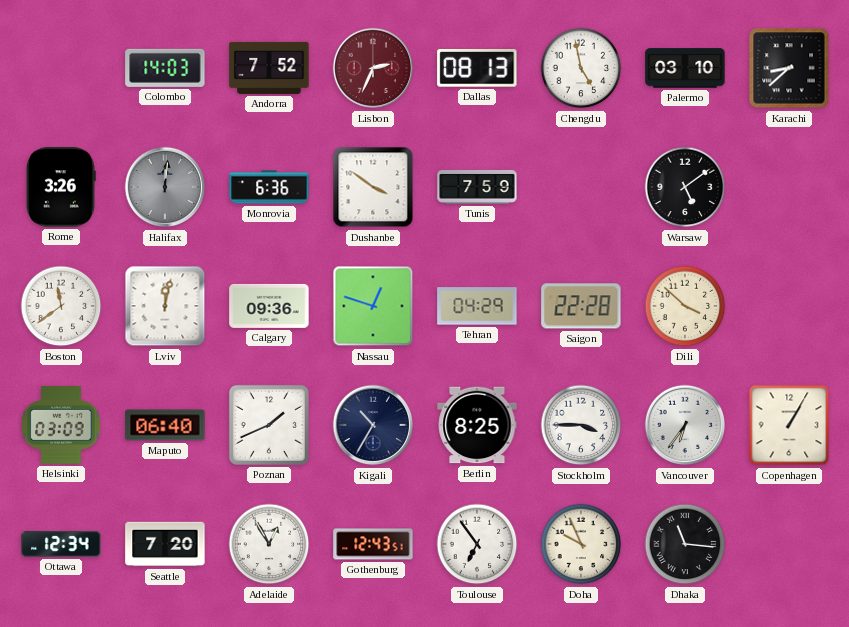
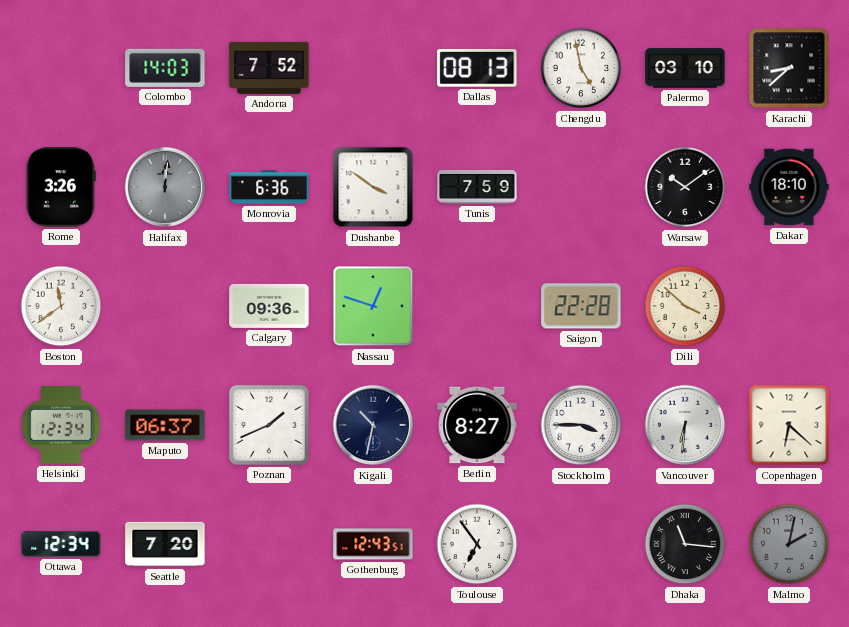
Lisbon: 2:34 -> none (373, 68)
Warsaw: 5:09 -> 10:09 (685, 187)
Dakar: none -> 18:10 (789, 187)
Lviv: 12:02 -> none (165, 306)
Tehran: 04:29 -> none (477, 306)
Helsinki: 03:09 -> 12:34 (61, 425)
Maputo: 06:40 -> 06:37 (165, 425)
Kigali: 10:35 -> 10:32 (373, 425)
Berlin: 8:25 -> 8:27 (477, 425)
Vancouver: 6:36 -> 6:31 (685, 425)
Copenhagen: 1:05 -> 6:22 (789, 425)
Adelaide: 12:55 -> none (269, 544)
Doha: 9:56 -> none (581, 544)
Malmo: none -> 2:02 (789, 544)
